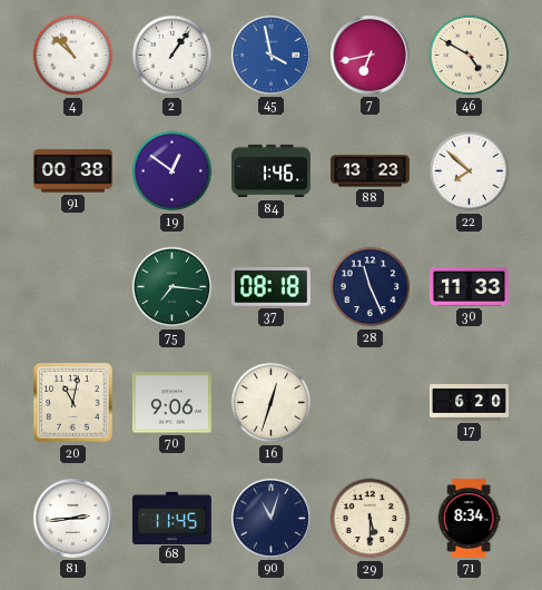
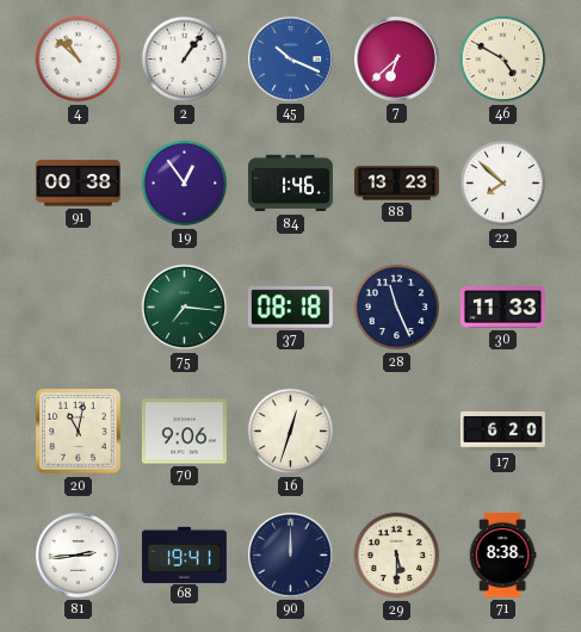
45: 3:58 -> 10:19 (290, 58)
7: 6:43 -> 6:38 (396, 58)
19: 12:51 -> 12:54 (185, 184)
68: 11:45 -> 19:41 (184, 554)
90: 11:03 -> 12:00 (290, 554)
71: 8:34 -> 8:38 (502, 554)
